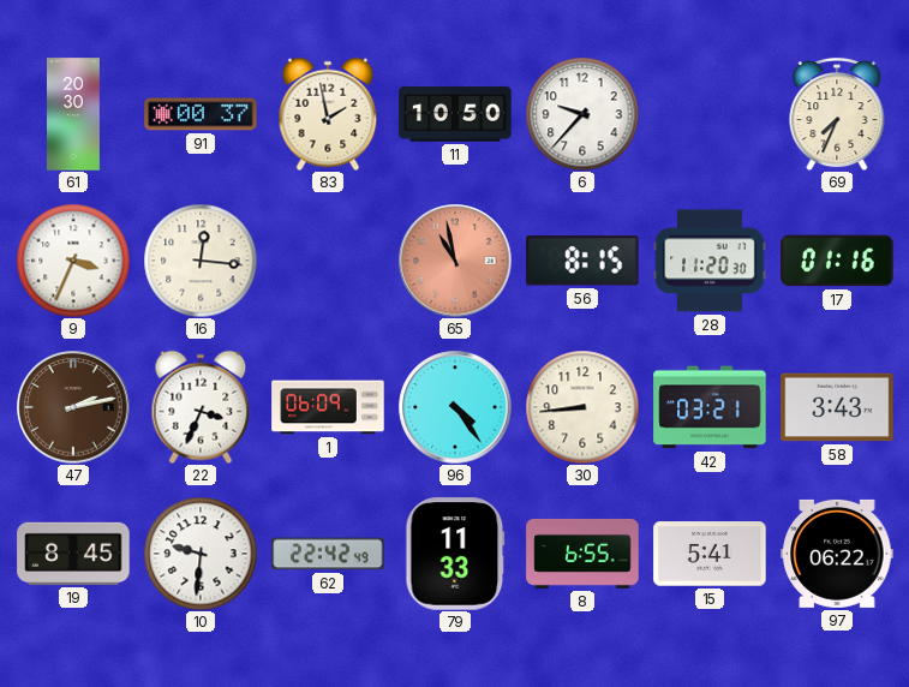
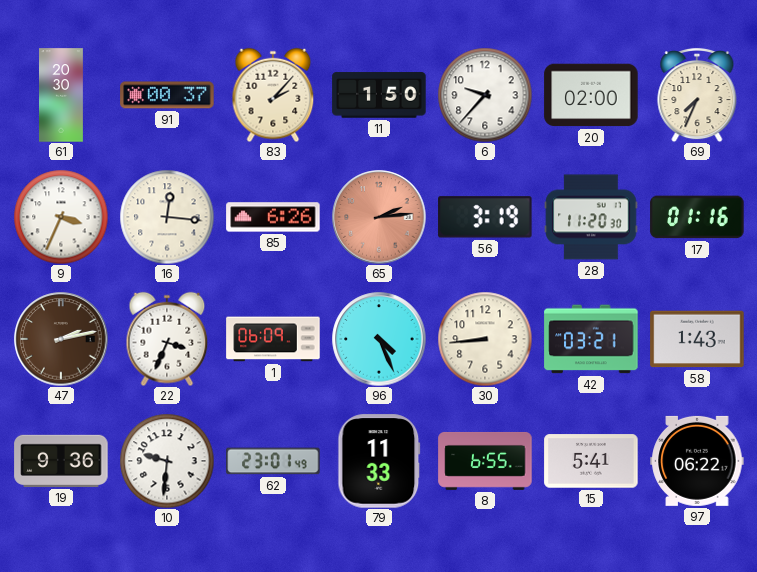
83: 1:58 -> 2:07 (273, 95)
11: 10:50 -> 1:50 (379, 95)
20: none -> 02:00 (591, 95)
85: none -> 6:26 (273, 217)
65: 10:58 -> 2:14 (379, 217)
56: 8:15 -> 3:19 (485, 217)
96: 4:24 -> 4:26 (379, 339)
58: 3:43 -> 1:43 (697, 339)
19: 8:45 -> 9:36 (61, 461)
62: 22:42 -> 23:01 (273, 461)
